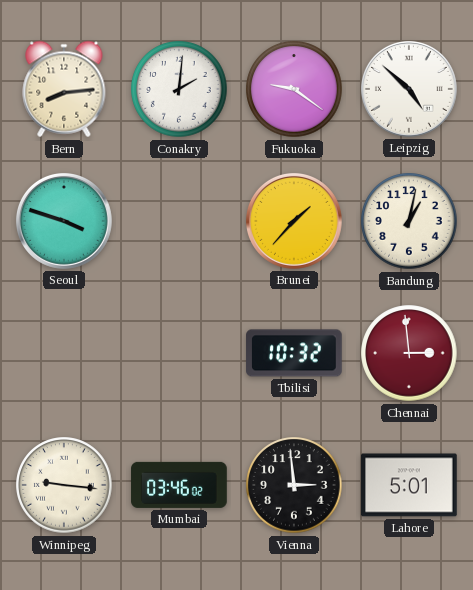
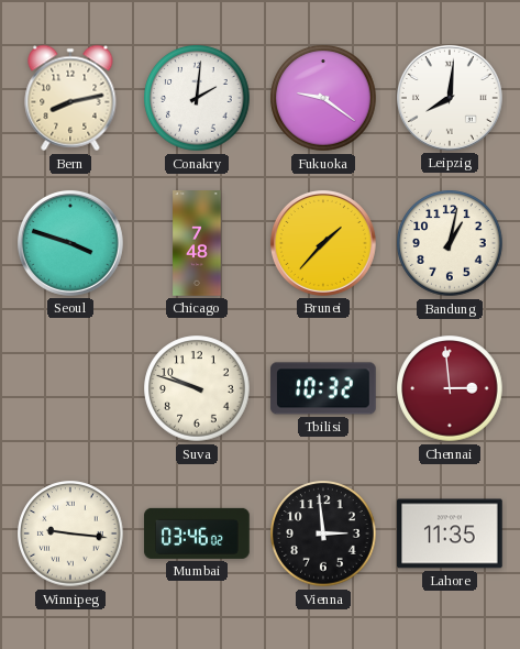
Bern: 8:14 -> 8:13 (70, 98)
Leipzig: 4:52 -> 8:01 (450, 98)
Chicago: none -> 7:48 (197, 243)
Suva: none -> 9:48 (197, 388)
Lahore: 5:01 -> 11:35 (450, 533)
